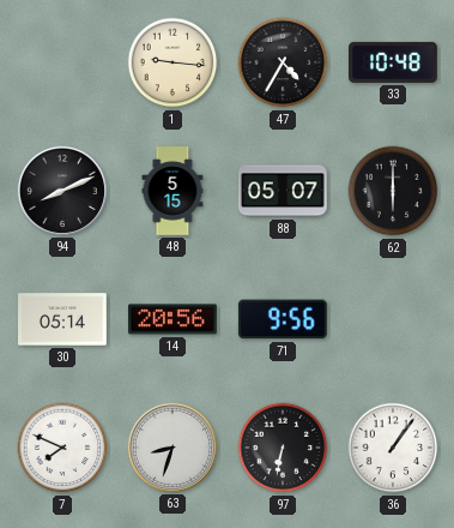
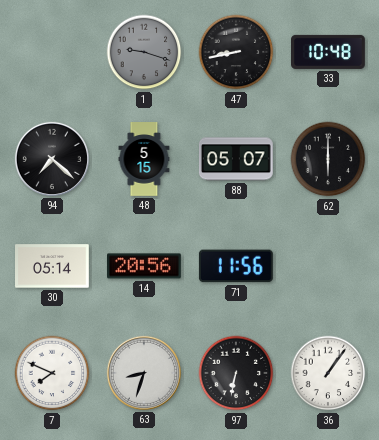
1: 9:16 -> 9:18 (144, 52)
1 dial: cream -> grey (144, 52)
47: 4:35 -> 8:43 (236, 52)
94: 8:11 -> 7:22 (52, 159)
71: 9:56 -> 11:56 (236, 266)
